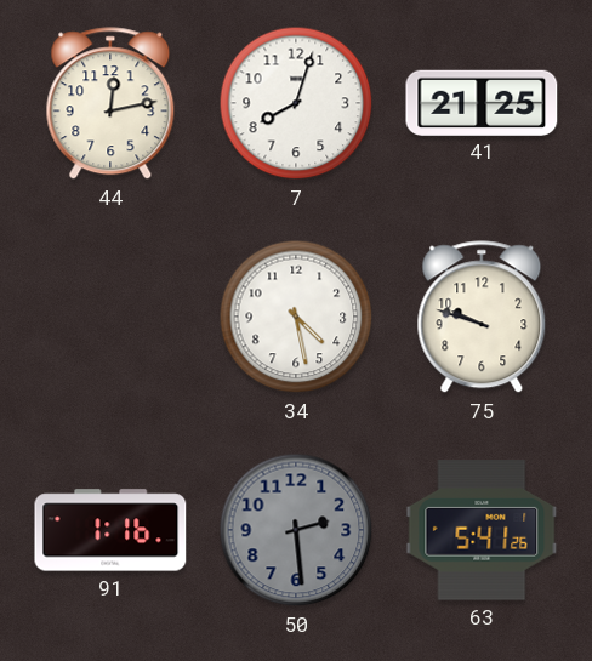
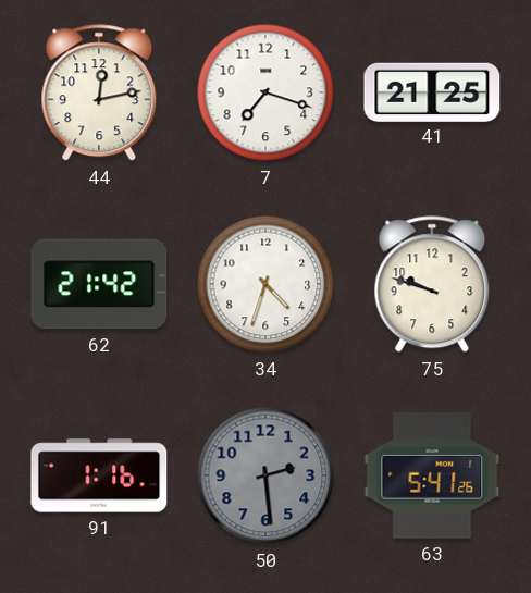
7: 8:03 -> 7:18 (265, 92)
62: none -> 21:42 (99, 284)
34: 4:28 -> 4:33 (265, 284)
